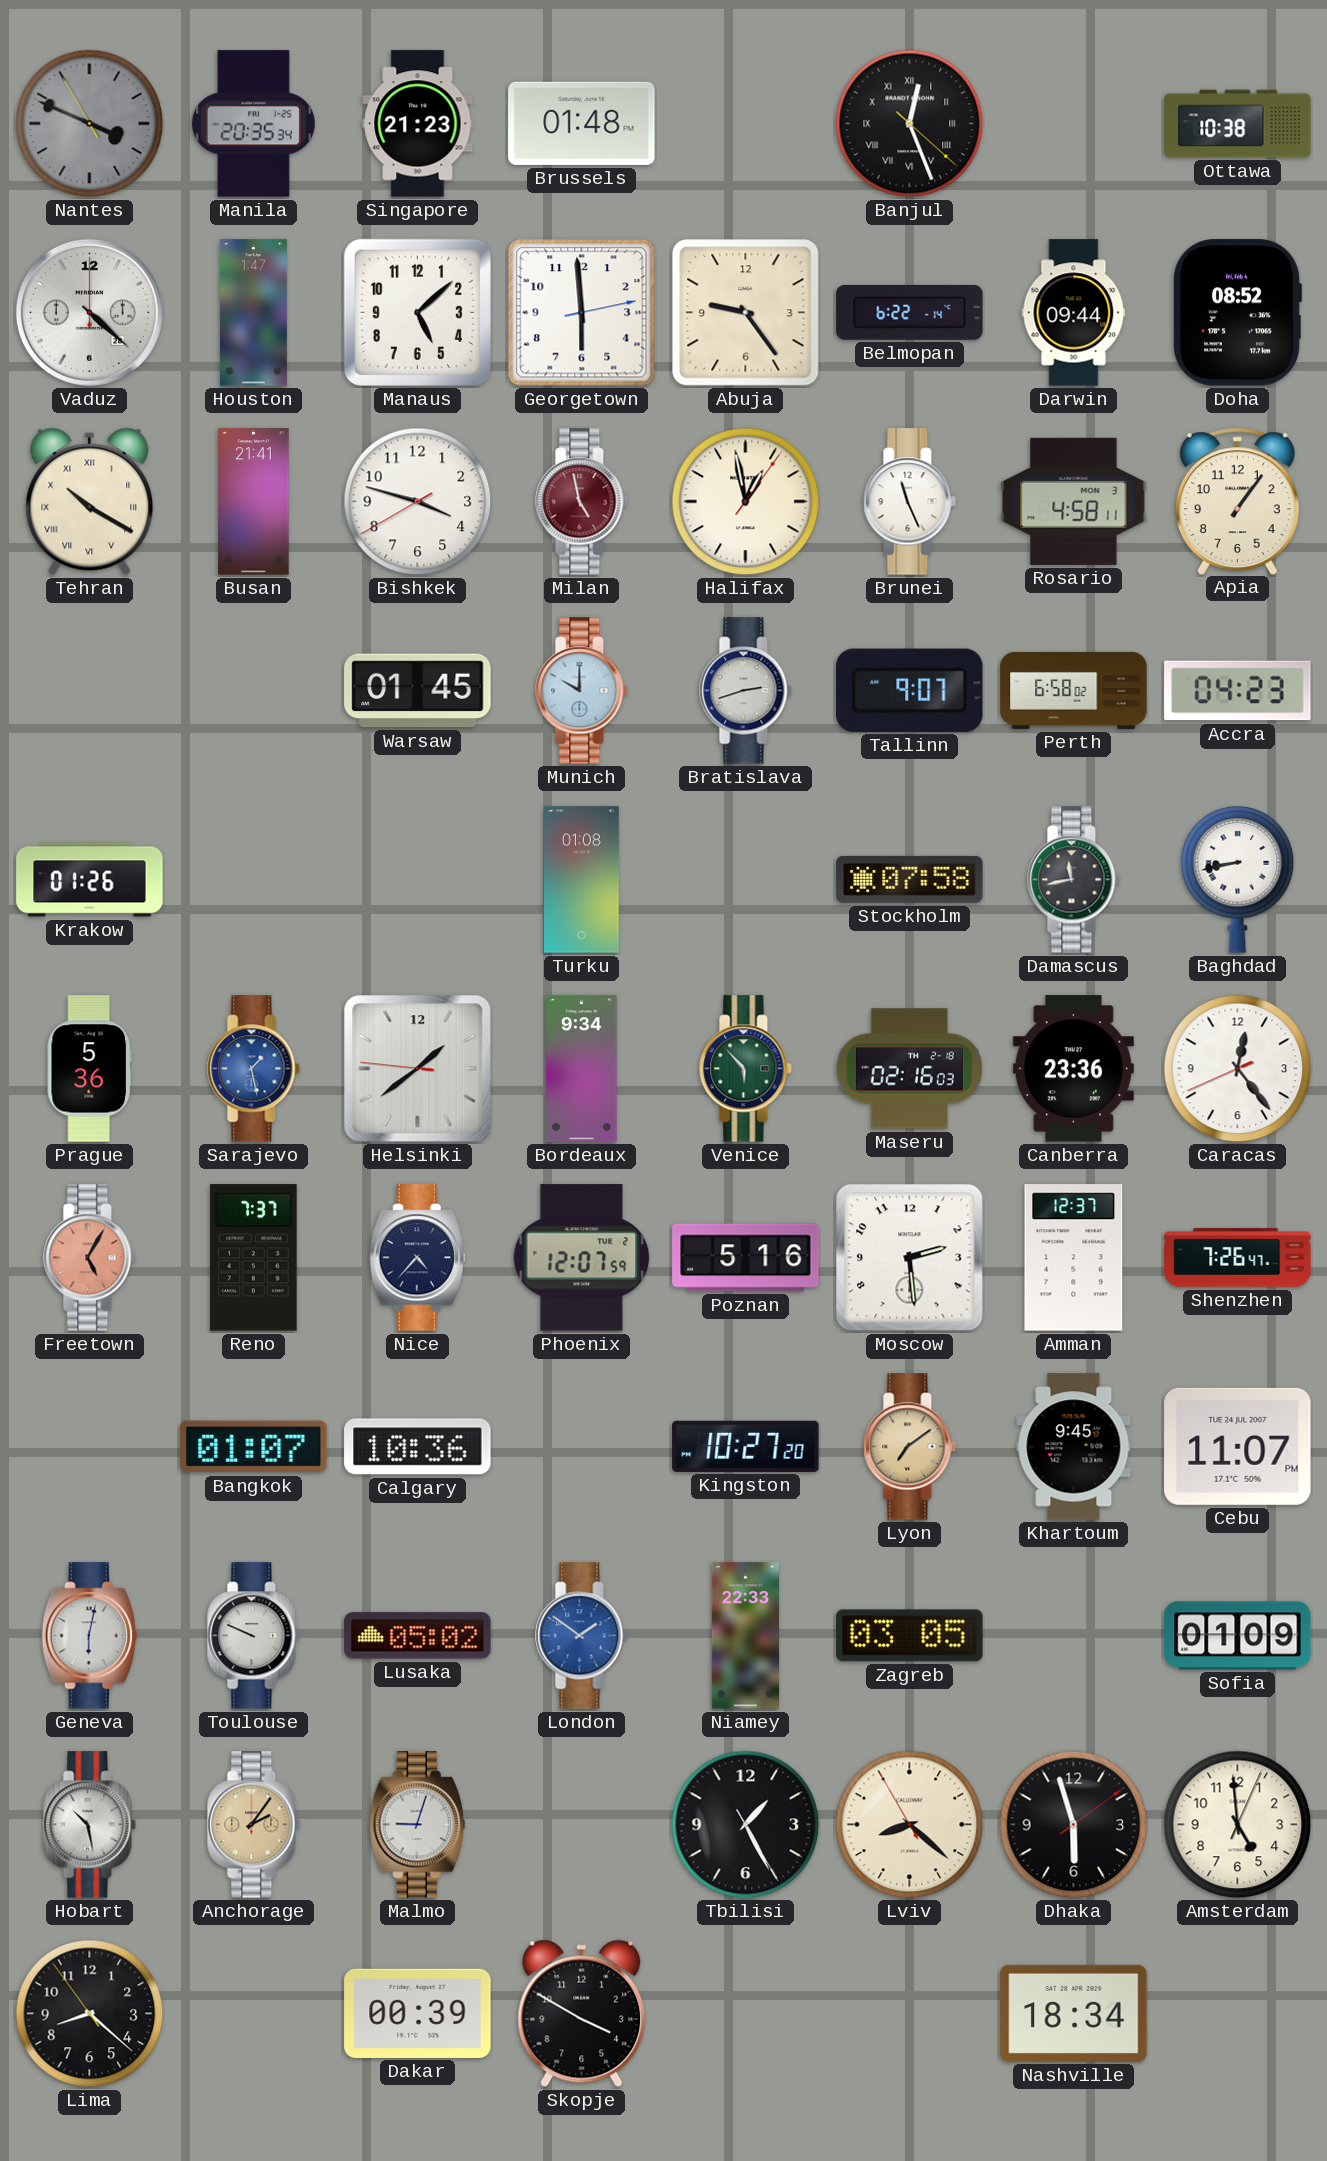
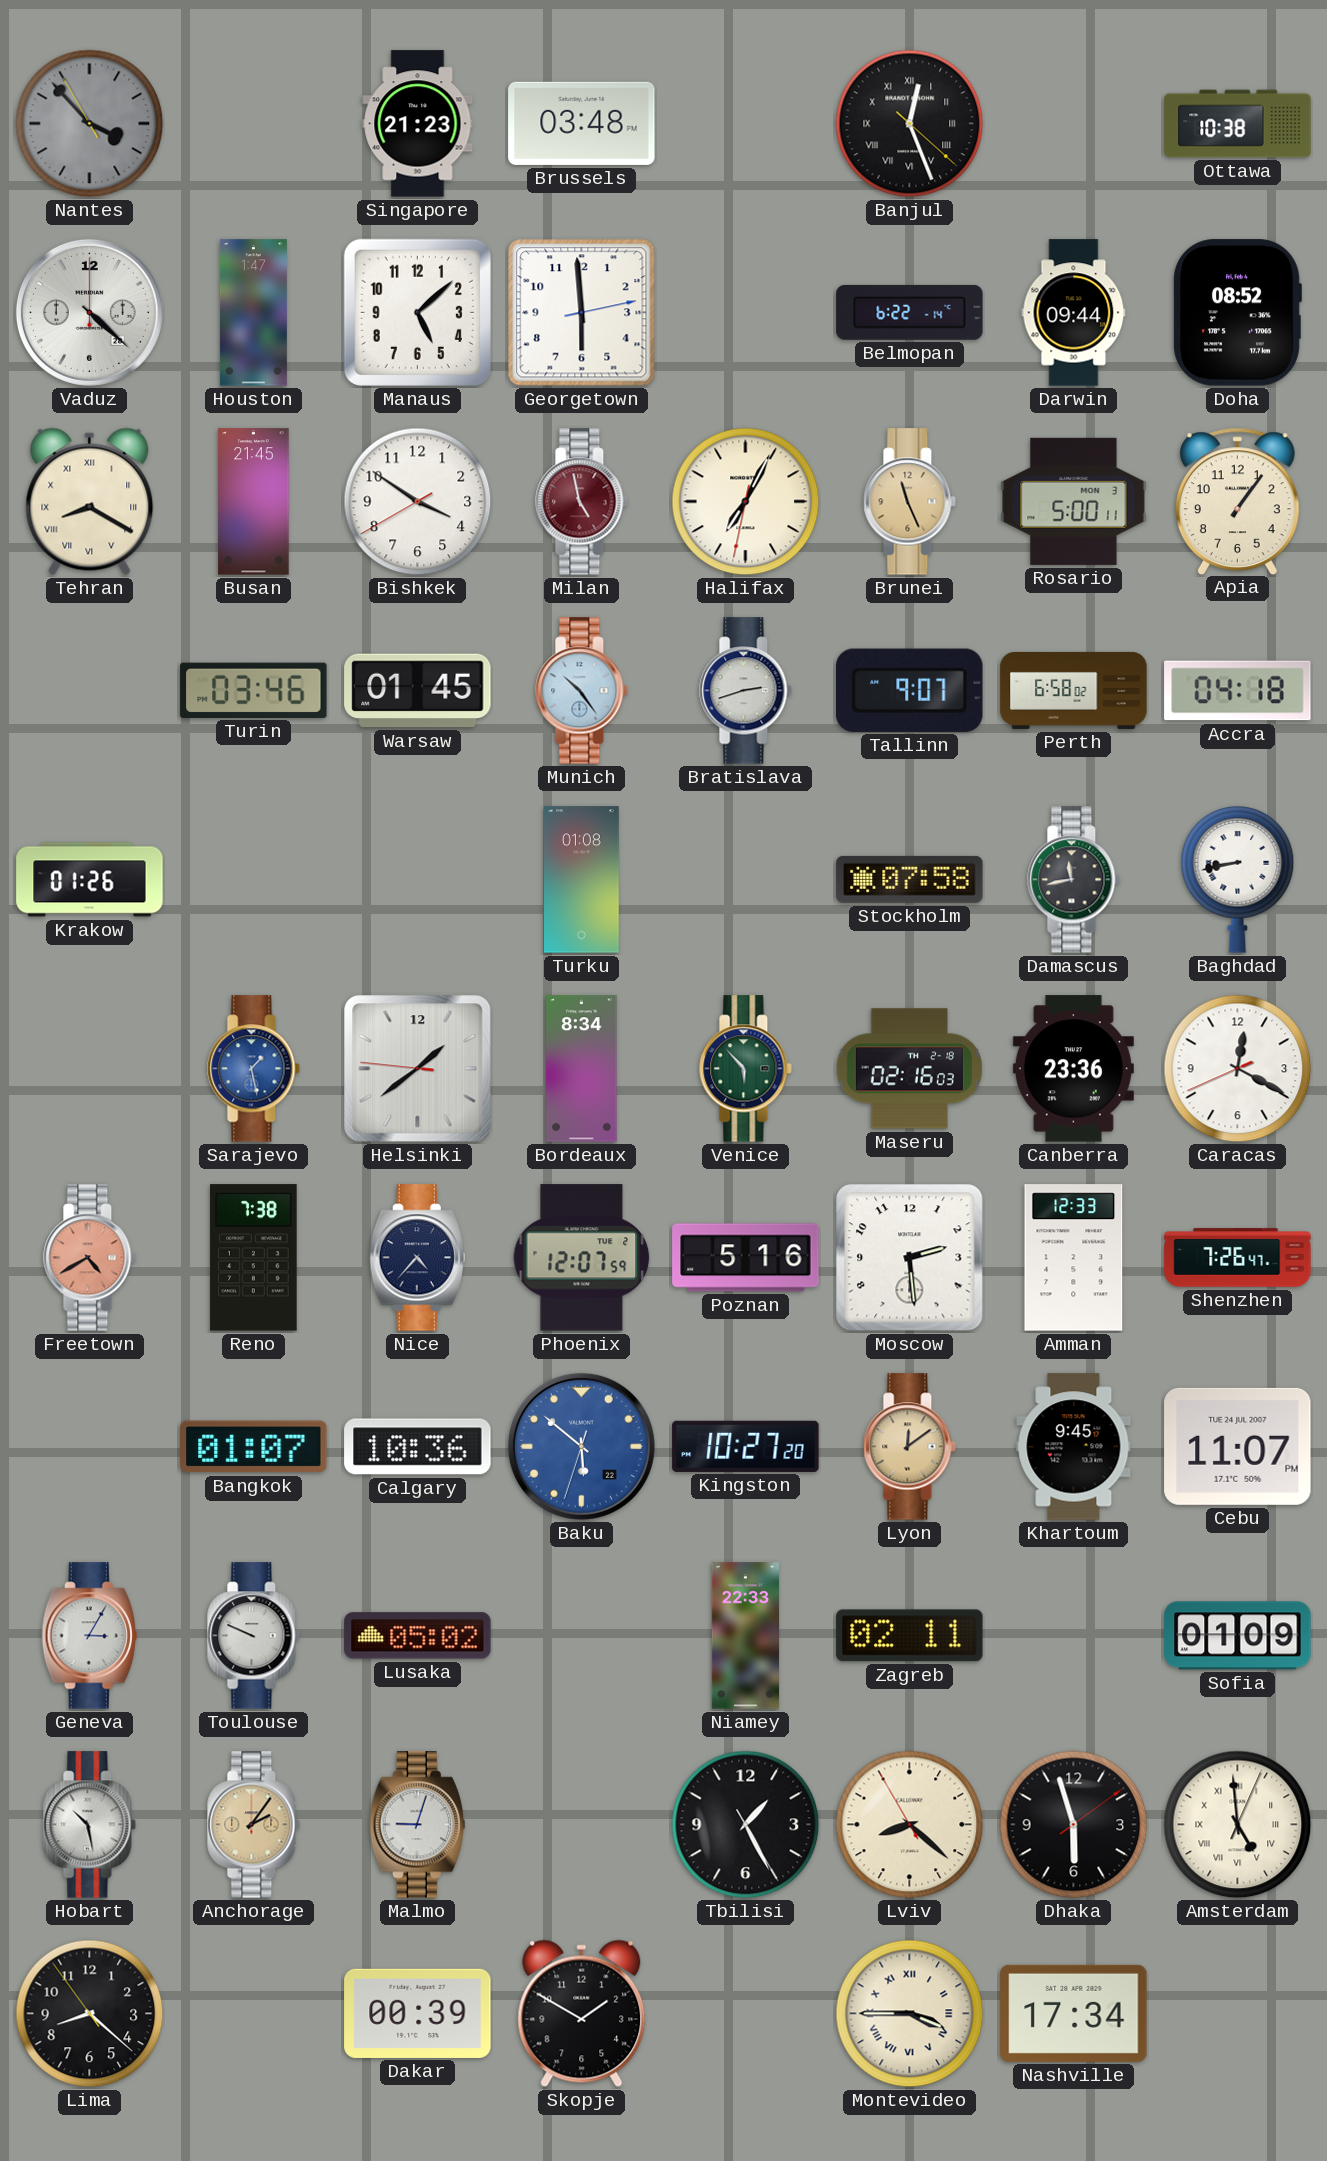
Nantes: 3:48 -> 3:52 (90, 124)
Manila: 20:35 -> none (253, 124)
Brussels: 01:48 -> 03:48 (582, 123)
Abuja: 9:24 -> none (746, 313)
Tehran: 10:20 -> 8:20 (90, 502)
Busan: 21:41 -> 21:45 (254, 502)
Bishkek: 3:47 -> 3:50 (418, 502)
Halifax: 12:58 -> 7:04 (746, 502)
Brunei dial: white -> champagne (910, 502)
Rosario: 4:58 -> 5:00 (1074, 501)
Turin: none -> 03:46 (254, 690)
Munich: 10:00 -> 10:24 (582, 691)
Accra: 04:23 -> 04:18 (1238, 691)
Prague: 5:36 -> none (89, 1069)
Bordeaux: 9:34 -> 8:34 (582, 1069)
Caracas: 12:23 -> 12:19 (1238, 1069)
Freetown: 5:05 -> 4:40 (90, 1258)
Reno: 7:37 -> 7:38 (254, 1258)
Amman: 12:37 -> 12:33 (1074, 1258)
Baku: none -> 5:51 (581, 1446)
Lyon: 7:09 -> 12:09 (910, 1447)
Geneva: 6:02 -> 3:05 (89, 1636)
London: 1:51 -> none (582, 1636)
Zagreb: 03:05 -> 02:11 (910, 1636)
Amsterdam numerals: Arabic -> Roman (1238, 1825)
Skopje: 3:50 -> 1:50 (582, 2014)
Montevideo: none -> 3:45 (910, 2014)
Nashville: 18:34 -> 17:34 (1074, 2013)
